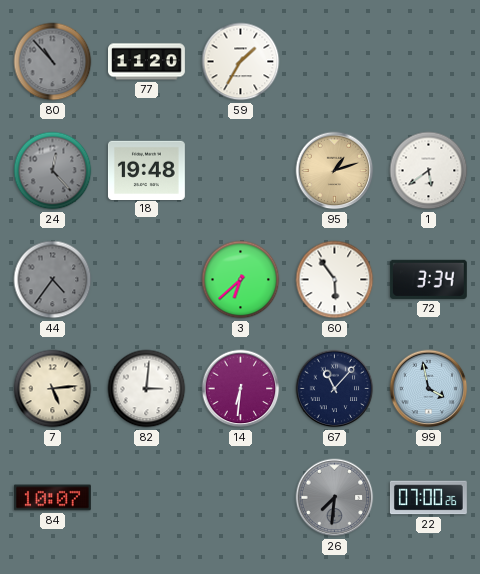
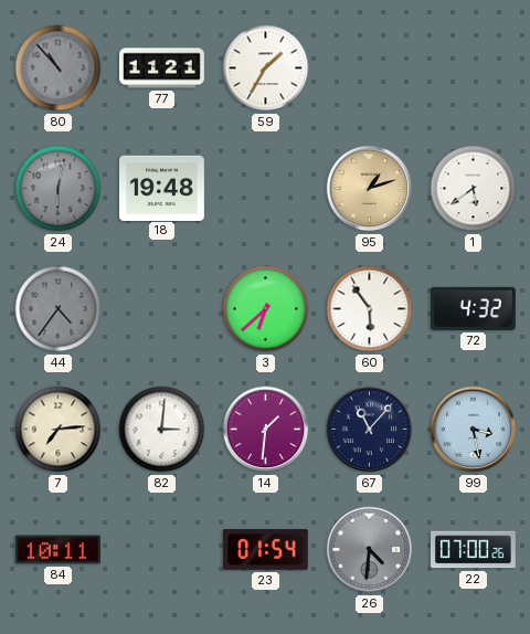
77: 11:20 -> 11:21 (162, 68)
24: 12:23 -> 6:02 (59, 189)
72: 3:34 -> 4:32 (473, 308)
7: 5:14 -> 7:14 (59, 430)
14: 6:31 -> 1:31 (266, 430)
99: 3:58 -> 3:28 (474, 430)
84: 10:07 -> 10:11 (57, 550)
23: none -> 01:54 (265, 549)
26: 7:31 -> 4:31 (370, 550)
